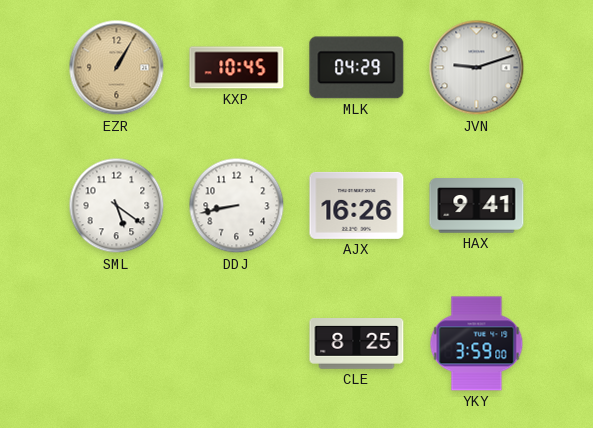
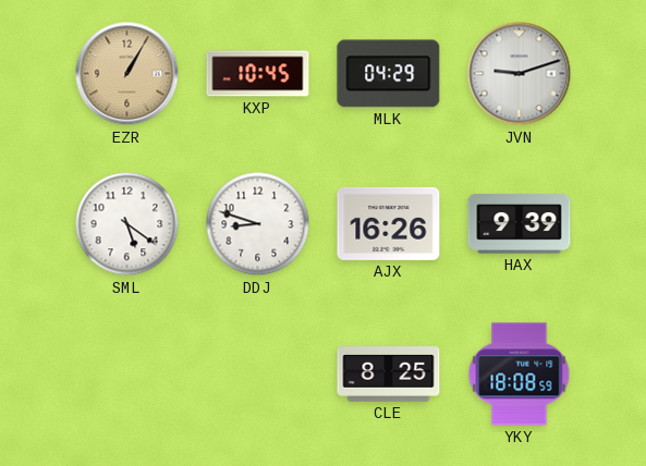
DDJ: 8:43 -> 8:48 (258, 224)
HAX: 9:41 -> 9:39 (520, 224)
YKY: 3:59 -> 18:08 (520, 375)
